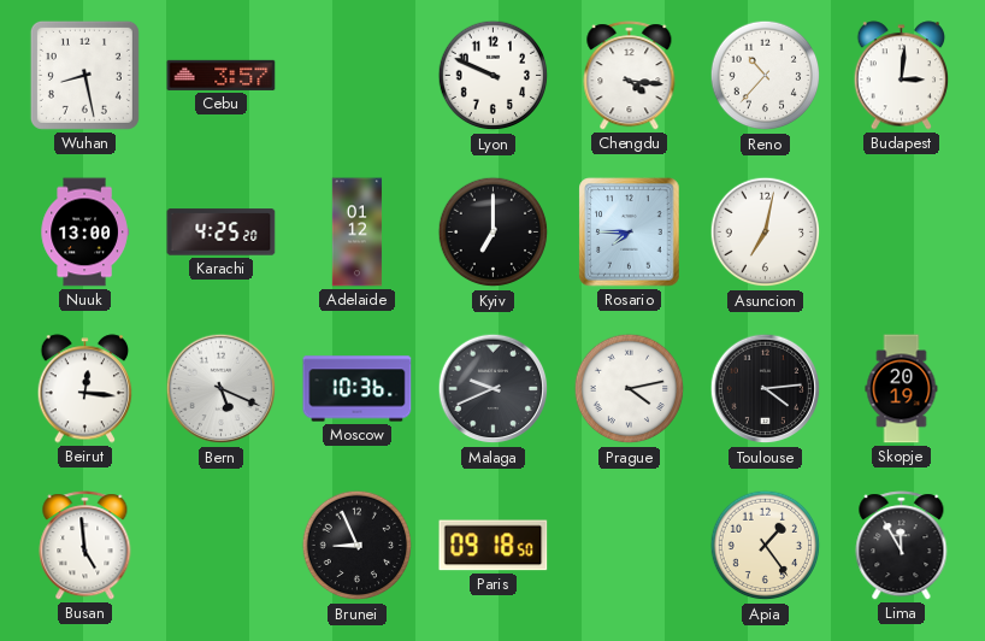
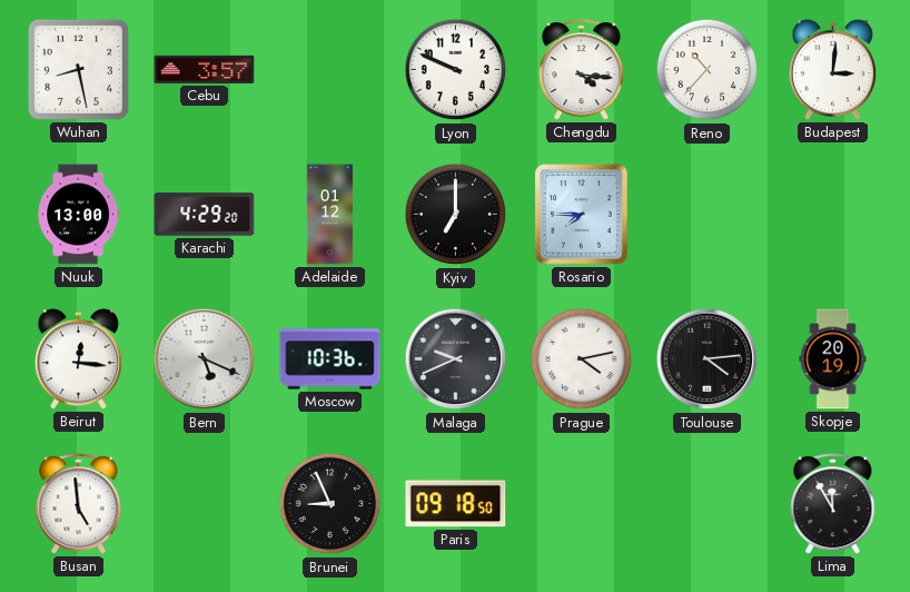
Karachi: 4:25 -> 4:29 (205, 215)
Asuncion: 7:02 -> none (766, 233)
Apia: 1:24 -> none (766, 546)
